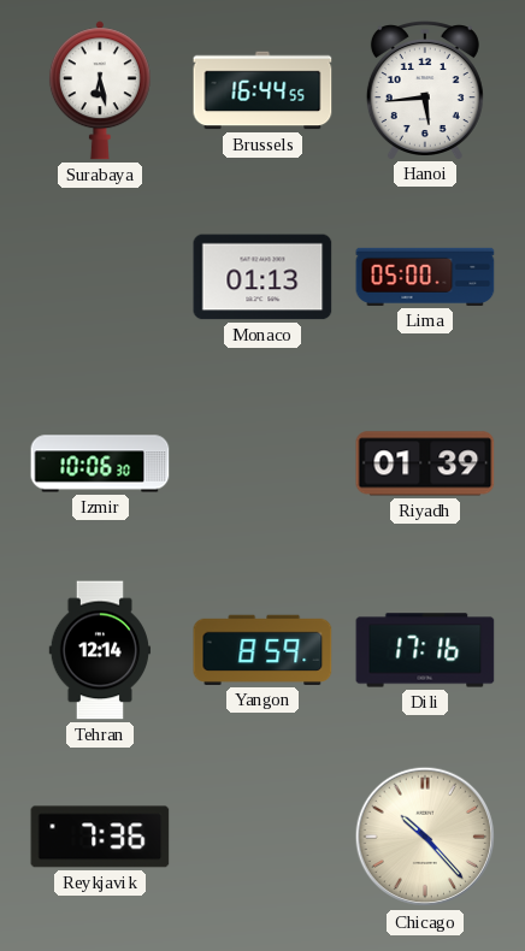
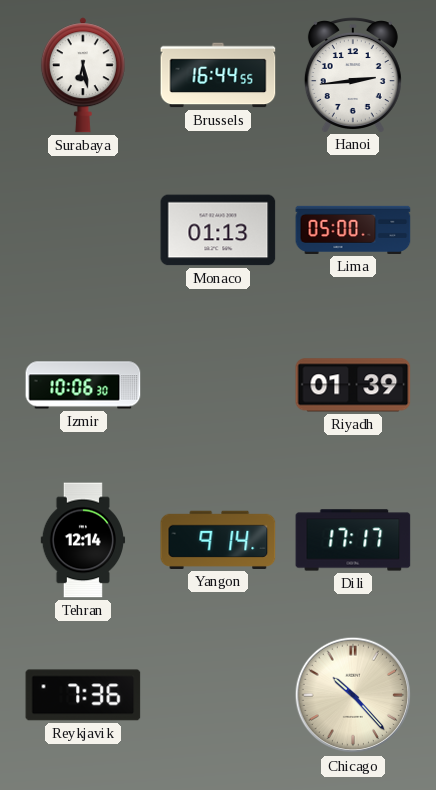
Hanoi: 5:44 -> 2:44 (353, 75)
Yangon: 8:59 -> 9:14 (218, 540)
Dili: 17:16 -> 17:17 (353, 540)
